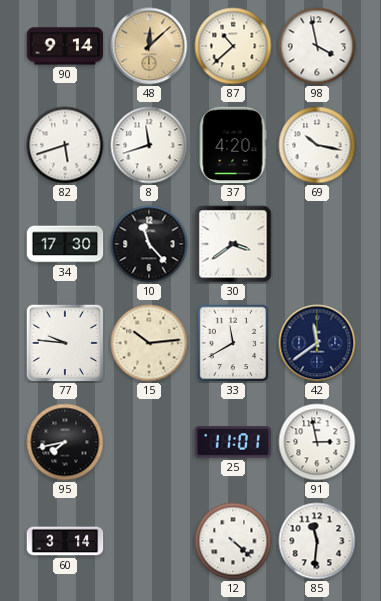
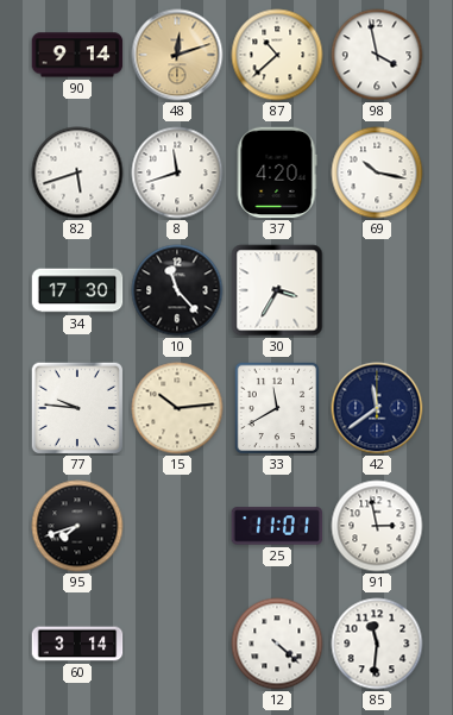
48: 12:08 -> 12:12 (177, 55)
30: 3:39 -> 3:35 (277, 290)
95: 7:43 -> 7:42 (77, 526)
